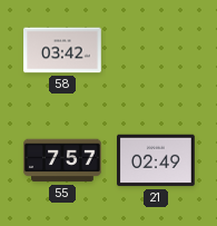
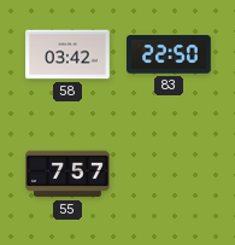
83: none -> 22:50 (170, 54)
21: 02:49 -> none (157, 160)
